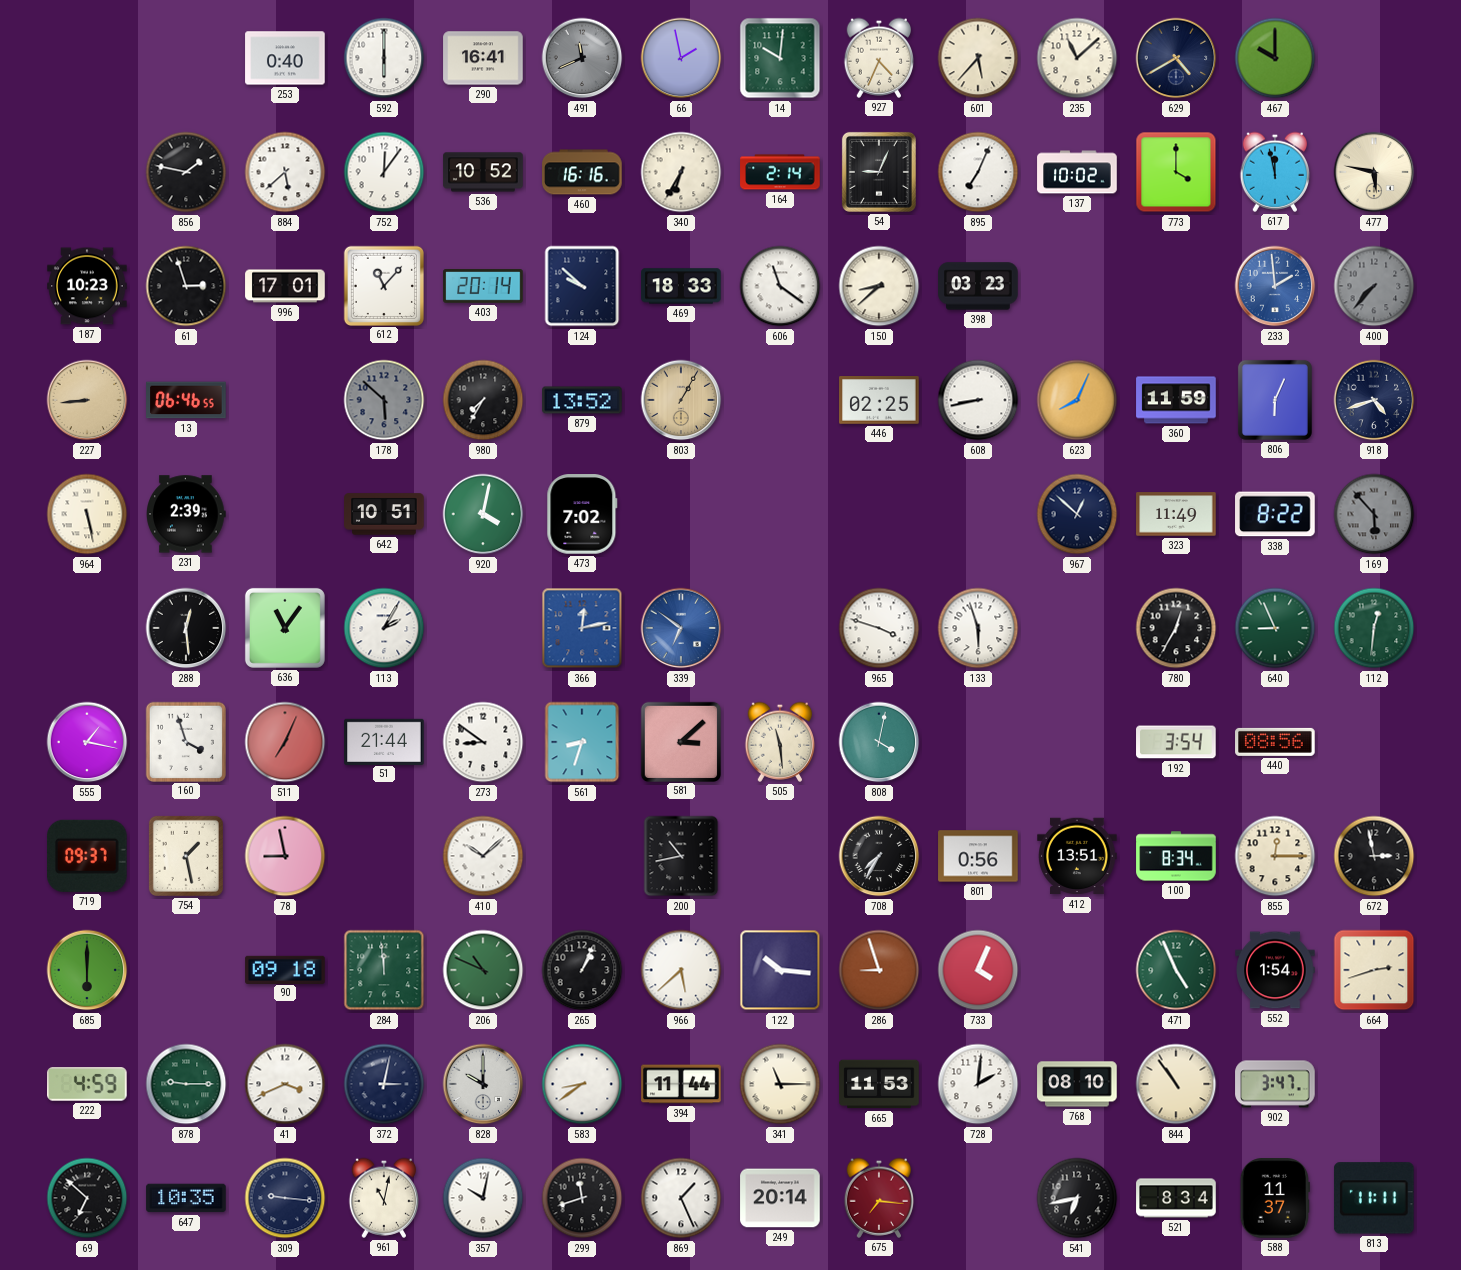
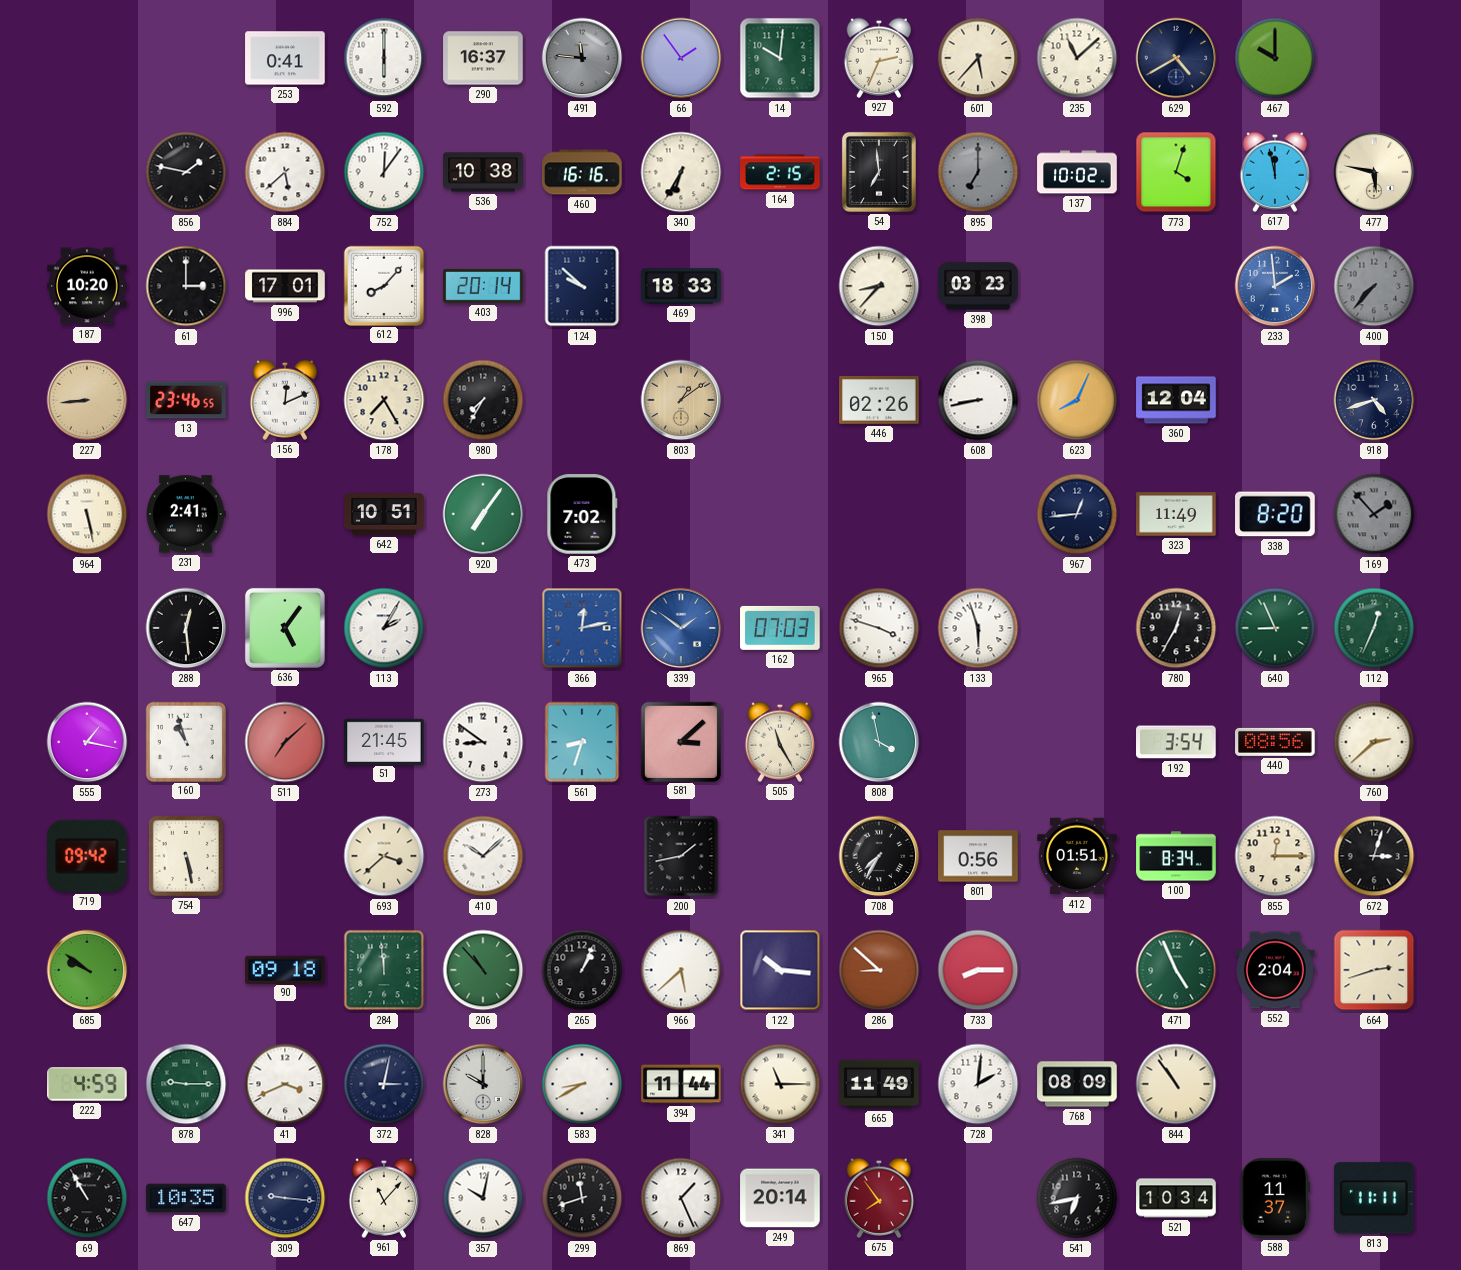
253: 0:40 -> 0:41 (285, 58)
290: 16:41 -> 16:37 (483, 58)
491: 11:41 -> 11:46 (582, 58)
66: 1:58 -> 1:54 (681, 58)
927: 4:34 -> 2:34 (879, 58)
536: 10:52 -> 10:38 (483, 172)
164: 2:14 -> 2:15 (780, 172)
54: 9:04 -> 6:59 (879, 172)
895: 7:04 -> 7:00 (978, 172)
895 dial: white -> grey (978, 172)
773: 4:00 -> 4:03 (1176, 172)
187: 10:23 -> 10:20 (87, 286)
61: 2:57 -> 3:00 (186, 286)
612: 11:07 -> 8:07 (383, 285)
606: 11:21 -> none (780, 286)
150: 8:38 -> 8:37 (879, 286)
13: 06:46 -> 23:46 (186, 400)
156: none -> 12:11 (285, 400)
178: 5:52 -> 7:25 (384, 400)
178 dial: grey -> cream (384, 400)
879: 13:52 -> none (582, 400)
803: 1:05 -> 1:09 (681, 400)
446: 02:25 -> 02:26 (879, 401)
360: 11:59 -> 12:04 (1176, 400)
806: 6:04 -> none (1275, 400)
231: 2:39 -> 2:41 (187, 514)
920: 4:02 -> 7:06 (483, 514)
967: 12:52 -> 12:44 (1077, 514)
338: 8:22 -> 8:20 (1275, 514)
169: 5:53 -> 1:53 (1374, 514)
636: 11:06 -> 5:06 (285, 628)
339: 6:51 -> 1:51 (681, 628)
162: none -> 07:03 (780, 628)
112: 12:31 -> 12:34 (1374, 628)
160: 3:57 -> 10:57 (185, 741)
511: 7:04 -> 7:08 (285, 742)
51: 21:44 -> 21:45 (384, 741)
505: 11:29 -> 11:25 (780, 742)
808: 4:02 -> 3:58 (879, 742)
760: none -> 2:38 (1374, 742)
719: 09:37 -> 09:42 (87, 856)
754: 1:28 -> 5:28 (186, 856)
78: 8:58 -> none (285, 856)
693: none -> 3:38 (384, 856)
200: 10:43 -> 1:43 (681, 856)
412: 13:51 -> 01:51 (1077, 856)
672: 2:58 -> 3:03 (1374, 856)
685: 6:00 -> 9:51 (87, 970)
206: 10:49 -> 10:53 (483, 970)
286: 8:57 -> 8:52 (879, 970)
733: 4:04 -> 8:15 (978, 970)
552: 1:54 -> 2:04 (1275, 970)
583: 8:39 -> 8:40 (582, 1084)
665: 11:53 -> 11:49 (879, 1084)
768: 08:10 -> 08:09 (1077, 1084)
902: 3:47 -> none (1275, 1084)
69: 6:52 -> 10:55 (87, 1198)
961: 11:02 -> 11:07 (384, 1198)
675: 7:16 -> 7:54 (879, 1198)
521: 8:34 -> 10:34 (1176, 1198)
